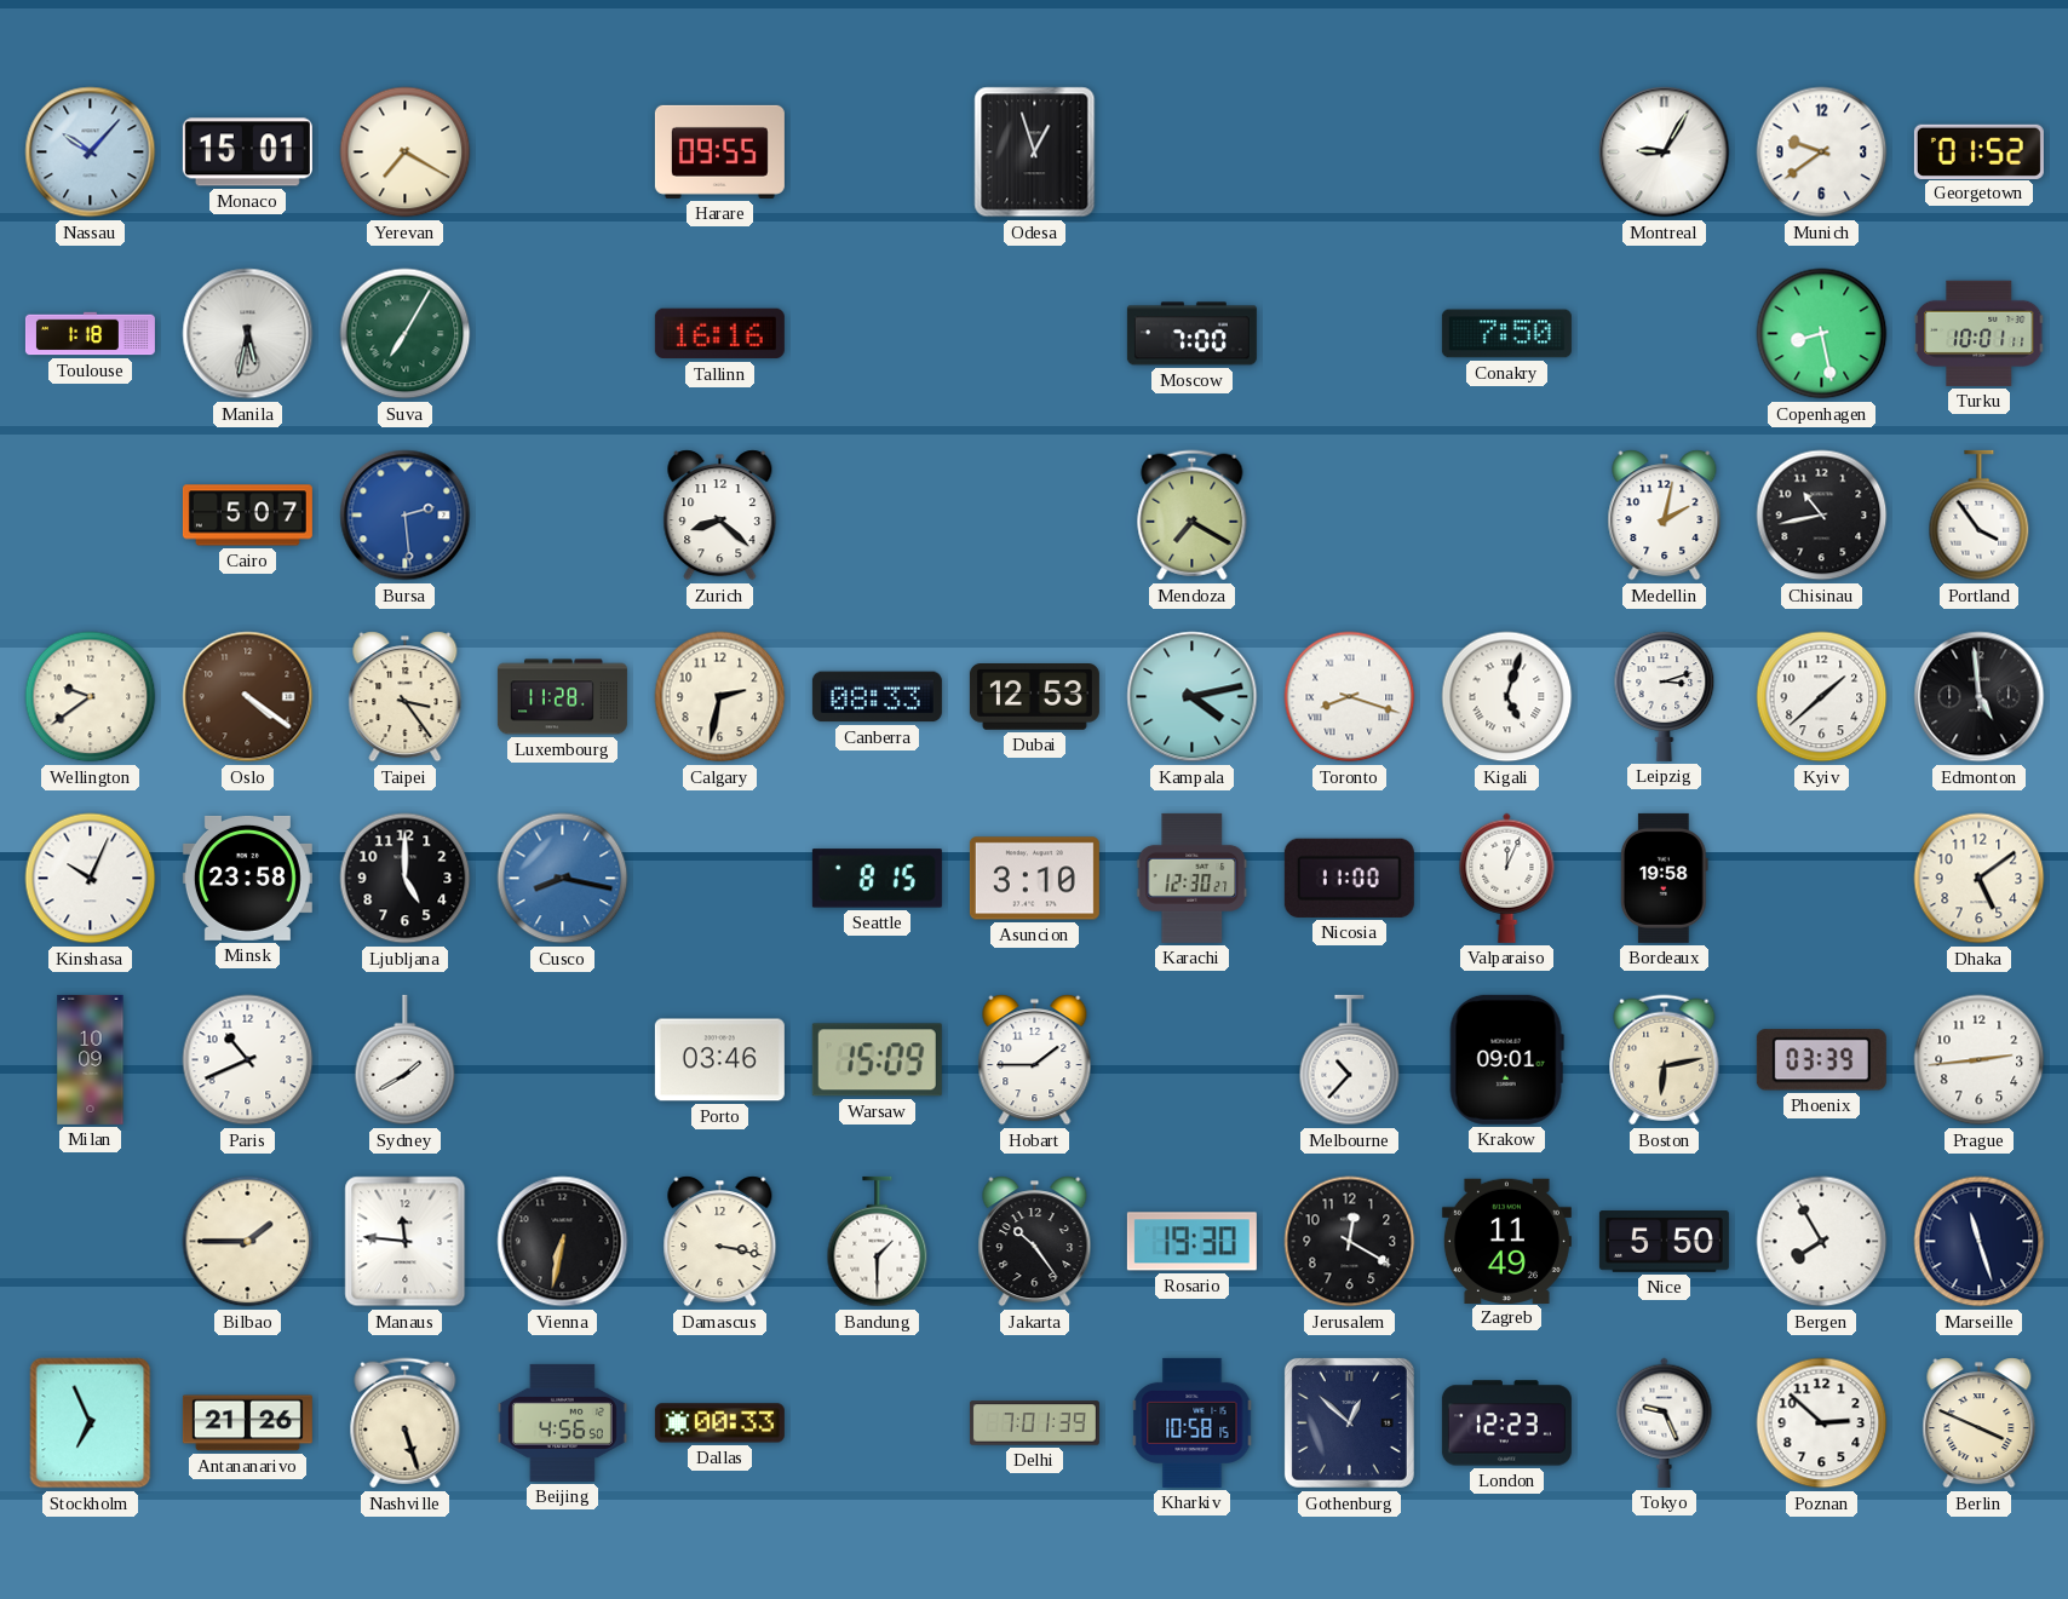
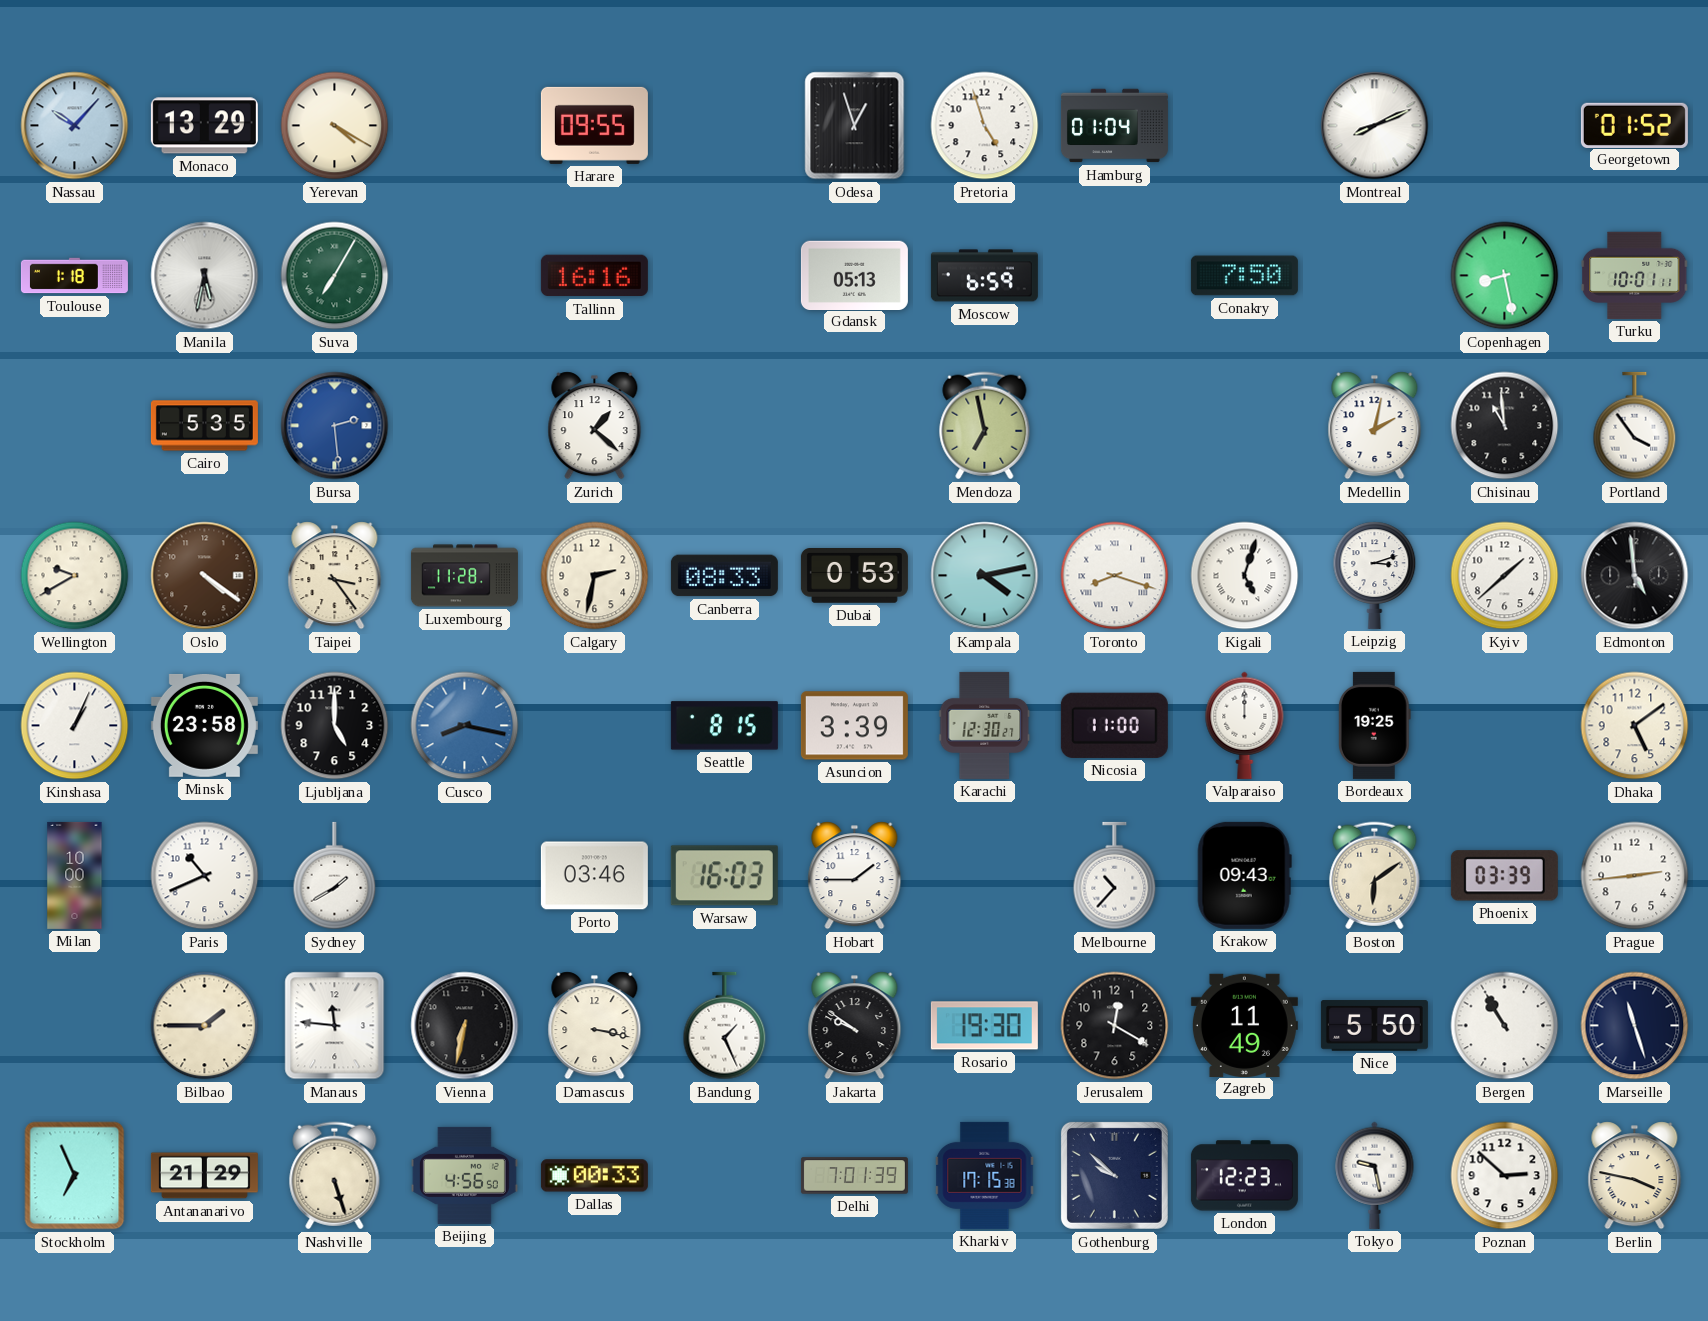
Monaco: 15:01 -> 13:29 (204, 126)
Yerevan: 7:20 -> 4:20 (335, 126)
Pretoria: none -> 4:57 (985, 126)
Hamburg: none -> 01:04 (1114, 126)
Montreal: 9:05 -> 8:11 (1375, 126)
Munich: 9:39 -> none (1822, 153)
Gdansk: none -> 05:13 (854, 275)
Moscow: 7:00 -> 6:59 (984, 276)
Cairo: 5:07 -> 5:35 (204, 426)
Zurich: 8:22 -> 1:22 (595, 426)
Mendoza: 7:20 -> 6:58 (985, 426)
Chisinau: 10:43 -> 10:59 (1505, 426)
Wellington: 9:39 -> 9:40 (75, 576)
Dubai: 12:53 -> 0:53 (854, 576)
Kinshasa: 10:04 -> 1:04 (75, 726)
Asuncion: 3:10 -> 3:39 (854, 726)
Valparaiso: 12:04 -> 12:00 (1245, 725)
Bordeaux: 19:58 -> 19:25 (1374, 725)
Milan: 10:09 -> 10:00 (75, 875)
Warsaw: 15:09 -> 16:03 (724, 876)
Krakow: 09:01 -> 09:43 (1244, 875)
Boston: 6:13 -> 6:09 (1375, 876)
Bandung: 1:30 -> 1:26 (725, 1026)
Jakarta: 10:24 -> 9:51 (855, 1026)
Bergen: 7:55 -> 10:55 (1505, 1026)
Antananarivo: 21:26 -> 21:29 (204, 1176)
Kharkiv: 10:58 -> 17:15 (985, 1175)
Gothenburg: 12:52 -> 9:52 (1114, 1175)
Tokyo: 9:26 -> 9:28 (1375, 1175)
Berlin: 3:49 -> 3:47 (1635, 1176)
